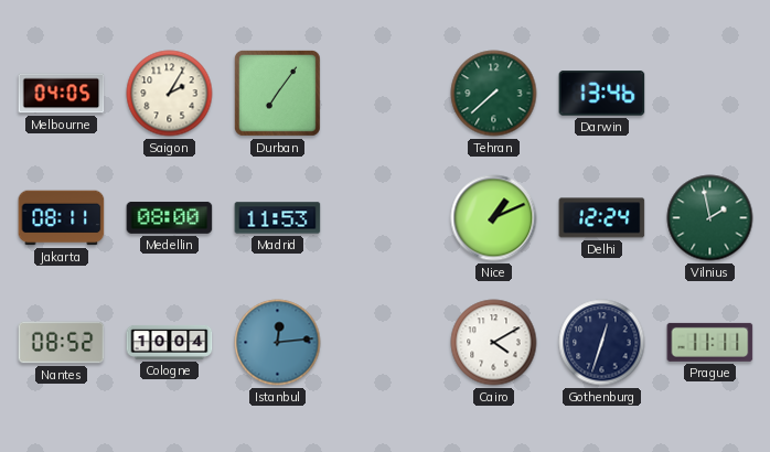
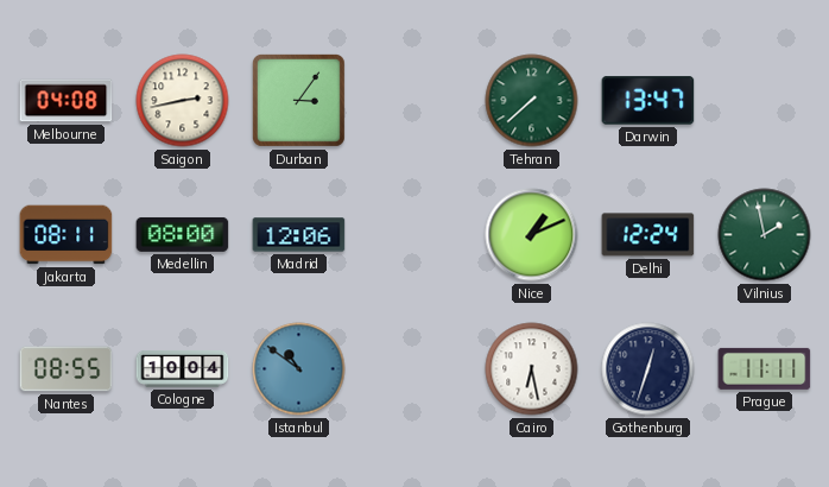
Melbourne: 04:05 -> 04:08 (67, 101)
Saigon: 2:05 -> 2:43 (183, 101)
Durban: 7:06 -> 3:06 (298, 100)
Darwin: 13:46 -> 13:47 (648, 101)
Madrid: 11:53 -> 12:06 (299, 235)
Nantes: 08:52 -> 08:55 (67, 369)
Istanbul: 12:14 -> 10:51 (299, 369)
Cairo: 4:10 -> 6:28 (532, 369)
